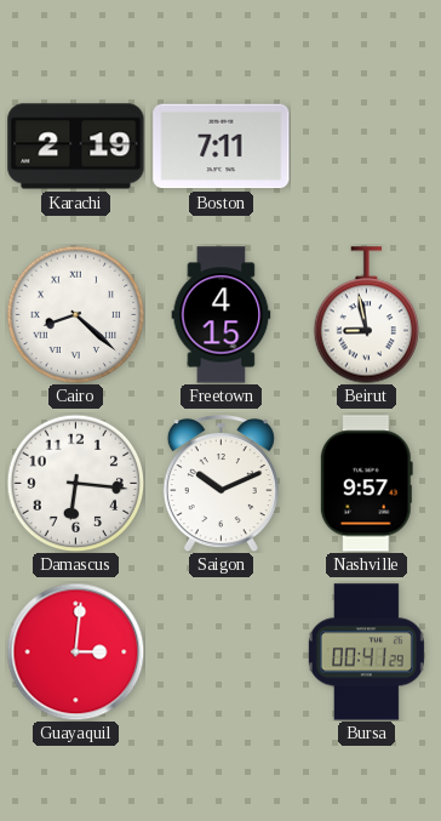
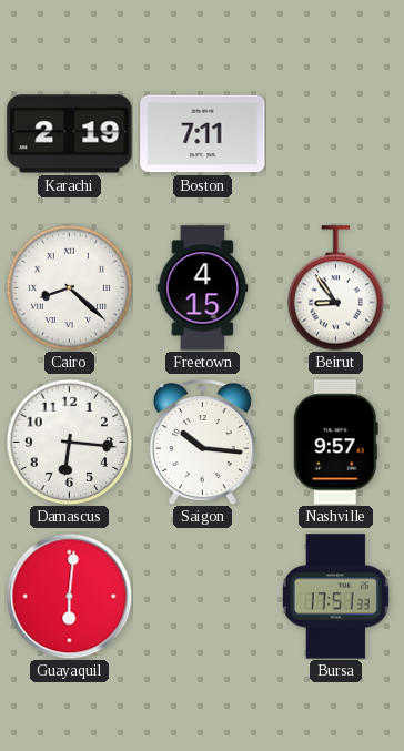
Beirut: 8:58 -> 8:54 (335, 288)
Saigon: 10:11 -> 10:16 (202, 443)
Guayaquil: 3:01 -> 6:01 (69, 596)
Bursa: 00:41 -> 17:51 (335, 597)
